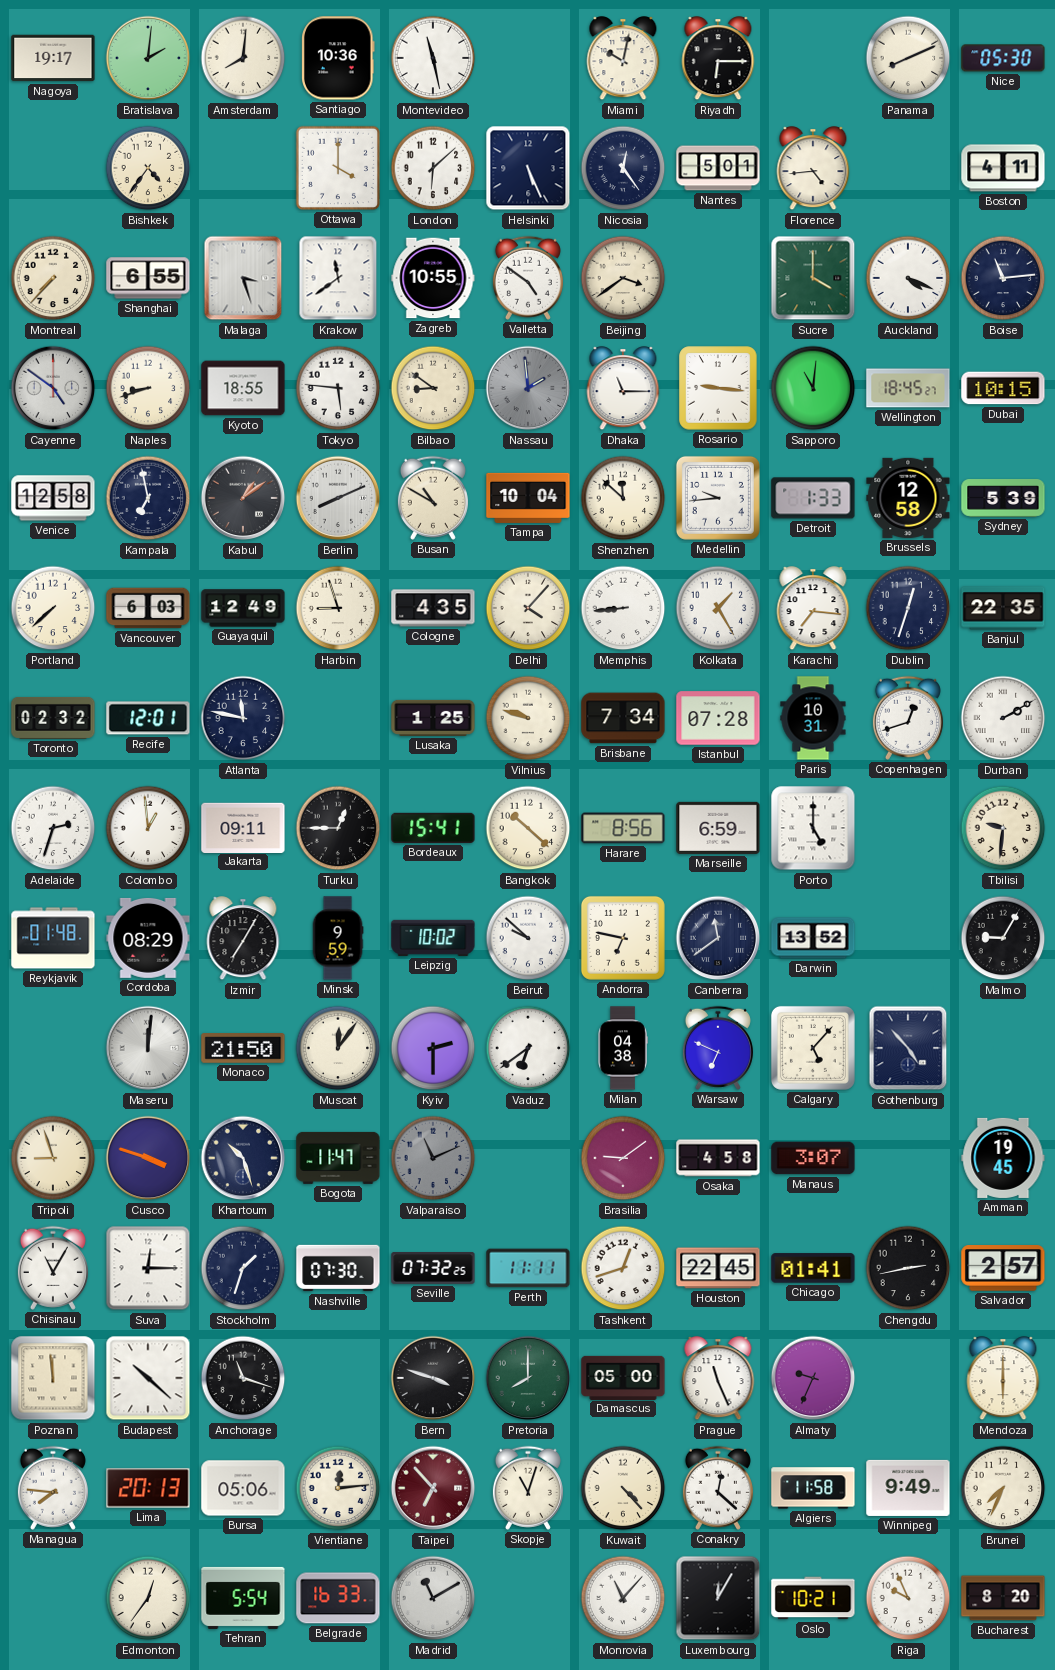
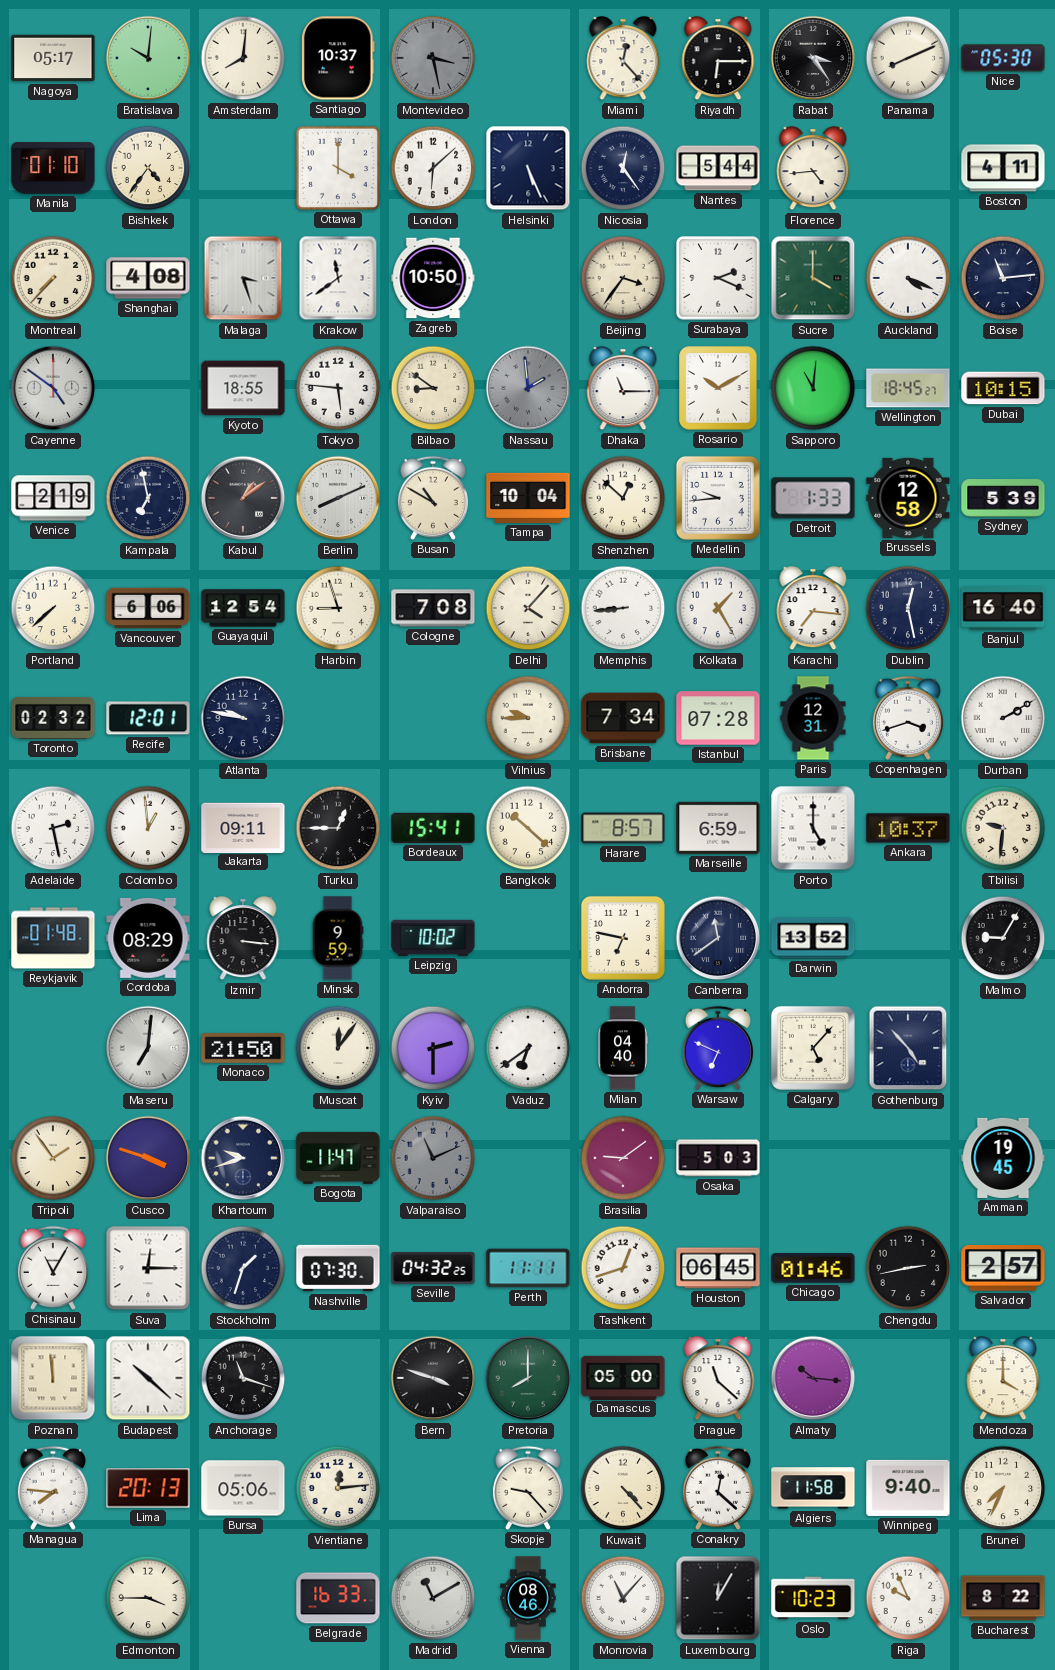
Nagoya: 19:17 -> 05:17 (53, 58)
Bratislava: 2:01 -> 10:01 (148, 58)
Santiago: 10:36 -> 10:37 (339, 58)
Montevideo: 11:28 -> 3:28 (433, 58)
Montevideo dial: white -> grey (433, 58)
Miami: 10:02 -> 12:23 (623, 59)
Rabat: none -> 3:24 (813, 58)
Manila: none -> 01:10 (53, 168)
Nantes: 5:01 -> 5:44 (718, 168)
Shanghai: 6:55 -> 4:08 (148, 278)
Zagreb: 10:55 -> 10:50 (433, 278)
Valletta: 4:51 -> none (528, 278)
Beijing: 3:39 -> 3:36 (623, 278)
Surabaya: none -> 2:19 (718, 278)
Naples: 8:42 -> none (148, 388)
Rosario: 9:16 -> 10:10 (718, 388)
Venice: 12:58 -> 2:19 (53, 498)
Shenzhen: 11:52 -> 12:52 (623, 498)
Vancouver: 6:03 -> 6:06 (148, 608)
Guayaquil: 12:49 -> 12:54 (243, 608)
Cologne: 4:35 -> 7:08 (433, 608)
Dublin: 12:33 -> 12:28 (908, 608)
Banjul: 22:35 -> 16:40 (1003, 608)
Atlanta: 11:47 -> 9:47 (243, 718)
Lusaka: 1:25 -> none (433, 718)
Vilnius: 9:48 -> 9:45 (528, 718)
Paris: 10:31 -> 12:31 (813, 718)
Copenhagen: 12:42 -> 3:42 (908, 718)
Adelaide: 2:33 -> 2:28 (53, 828)
Harare: 8:56 -> 8:57 (623, 828)
Ankara: none -> 10:37 (908, 828)
Izmir: 7:05 -> 3:16 (243, 939)
Beirut: 9:52 -> none (528, 938)
Maseru: 12:01 -> 7:01 (148, 1048)
Milan: 04:38 -> 04:40 (623, 1048)
Tripoli: 8:57 -> 1:54 (53, 1158)
Khartoum: 10:27 -> 9:42 (243, 1158)
Osaka: 4:58 -> 5:03 (718, 1158)
Manaus: 3:07 -> none (813, 1158)
Seville: 07:32 -> 04:32 (433, 1269)
Houston: 22:45 -> 06:45 (718, 1268)
Chicago: 01:41 -> 01:46 (813, 1268)
Prague: 11:26 -> 11:22 (718, 1379)
Almaty: 9:34 -> 10:16 (813, 1378)
Mendoza: 6:00 -> 4:00 (1003, 1379)
Taipei: 6:53 -> none (433, 1488)
Skopje: 11:03 -> 9:23 (528, 1488)
Winnipeg: 9:49 -> 9:40 (908, 1488)
Edmonton: 12:36 -> 3:45 (148, 1598)
Tehran: 5:54 -> none (243, 1598)
Vienna: none -> 08:46 (528, 1598)
Oslo: 10:21 -> 10:23 (813, 1598)
Bucharest: 8:20 -> 8:22 (1003, 1598)
